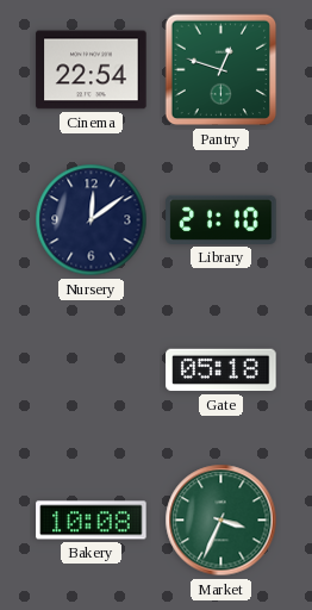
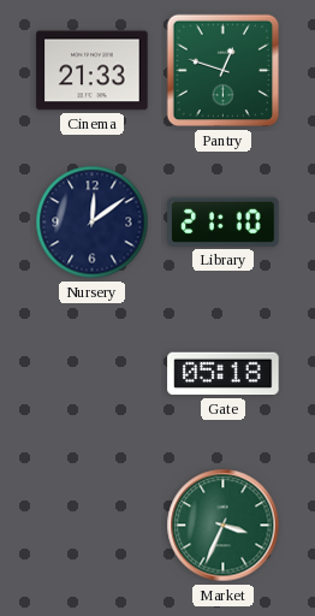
Cinema: 22:54 -> 21:33 (93, 71)
Bakery: 10:08 -> none (92, 521)
